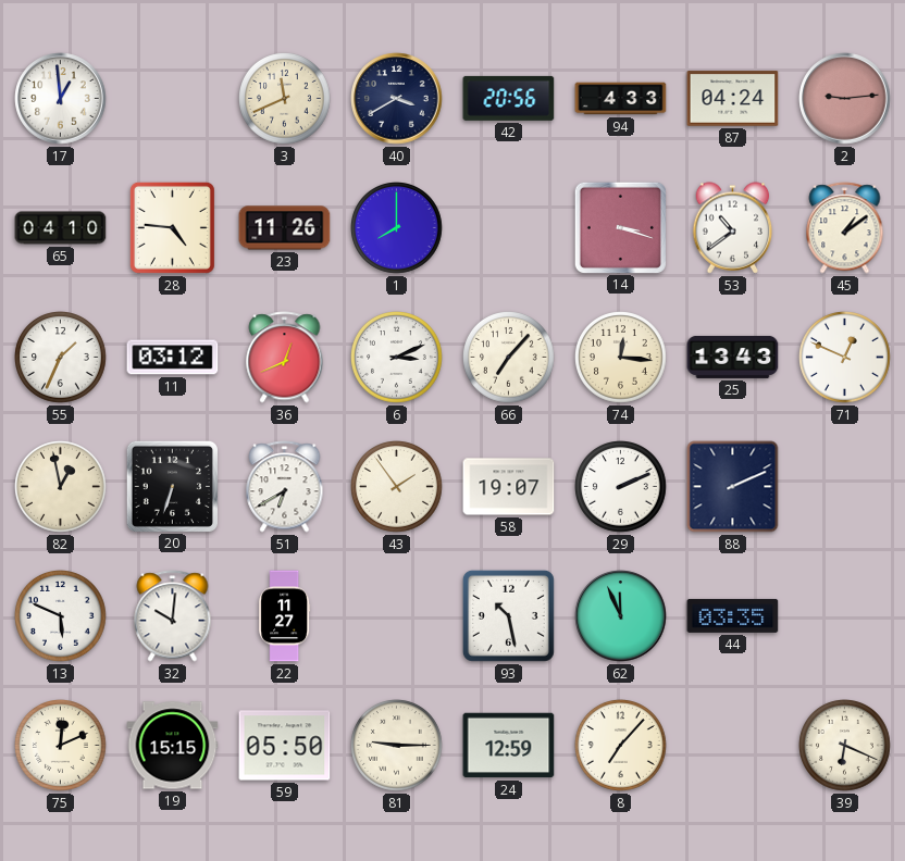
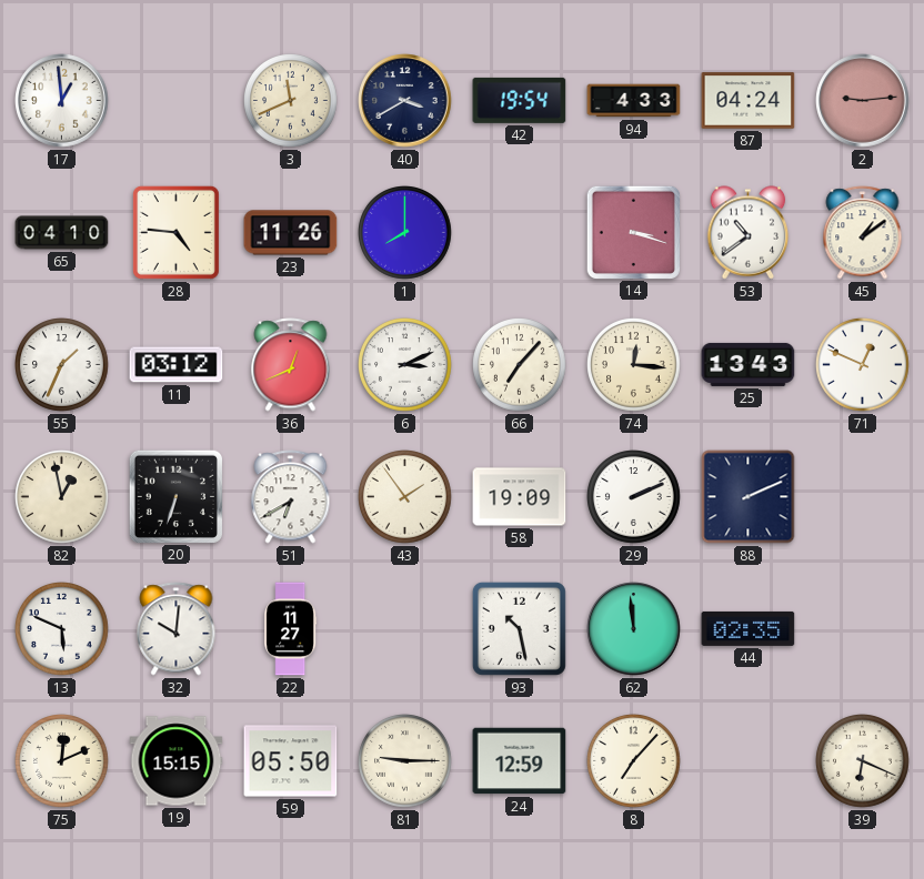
42: 20:56 -> 19:54 (520, 100)
58: 19:07 -> 19:09 (520, 497)
62: 11:56 -> 11:59 (634, 629)
44: 03:35 -> 02:35 (749, 628)
